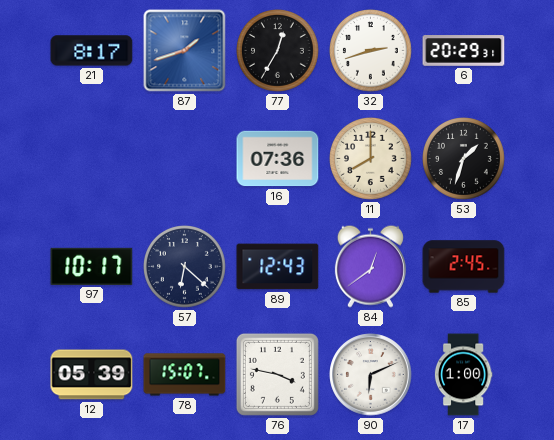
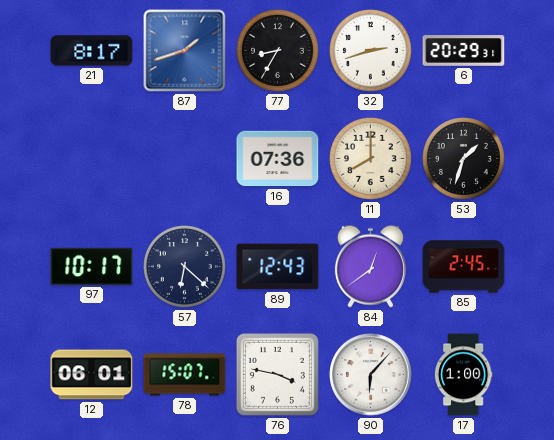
77: 12:35 -> 8:35 (278, 51)
12: 05:39 -> 06:01 (92, 375)
90: 6:11 -> 6:07 (371, 375)
